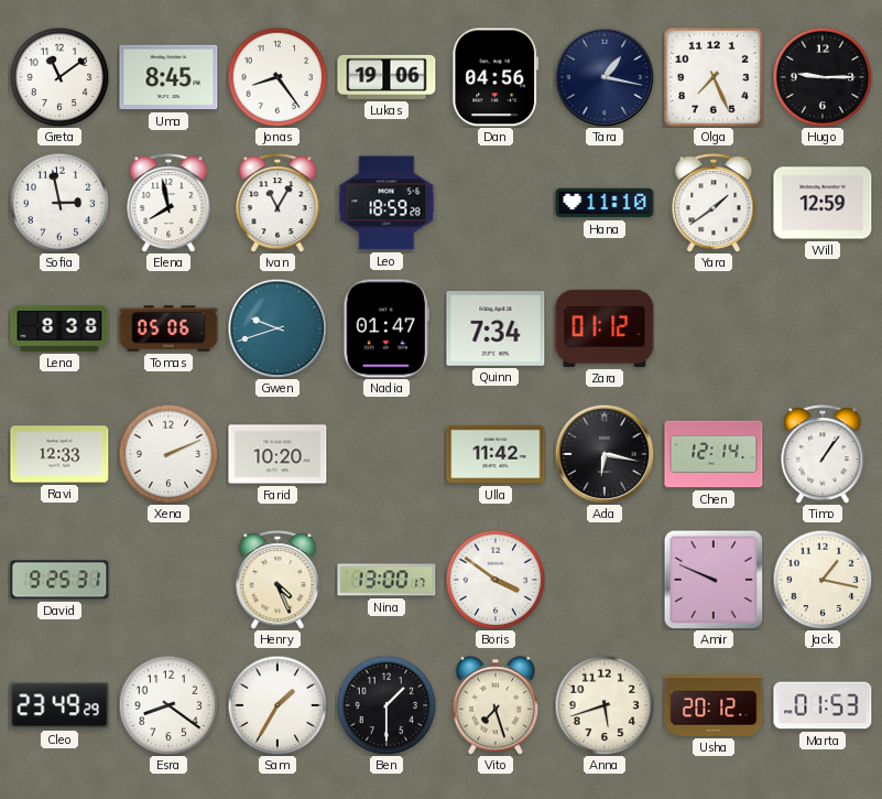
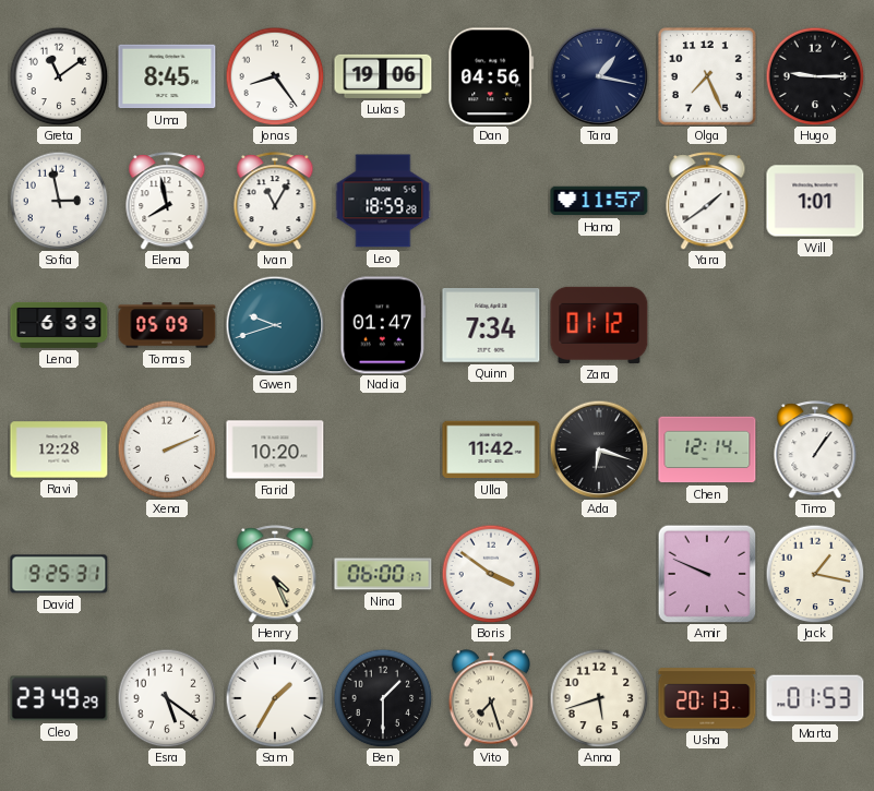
Hana: 11:10 -> 11:57 (599, 201)
Will: 12:59 -> 1:01 (815, 201)
Lena: 8:38 -> 6:33 (59, 325)
Tomas: 05:06 -> 05:09 (167, 325)
Ravi: 12:33 -> 12:28 (59, 450)
Ada: 6:17 -> 6:18 (599, 450)
Nina: 13:00 -> 06:00 (383, 574)
Esra: 8:21 -> 5:21 (167, 698)
Usha: 20:12 -> 20:13 (707, 698)
